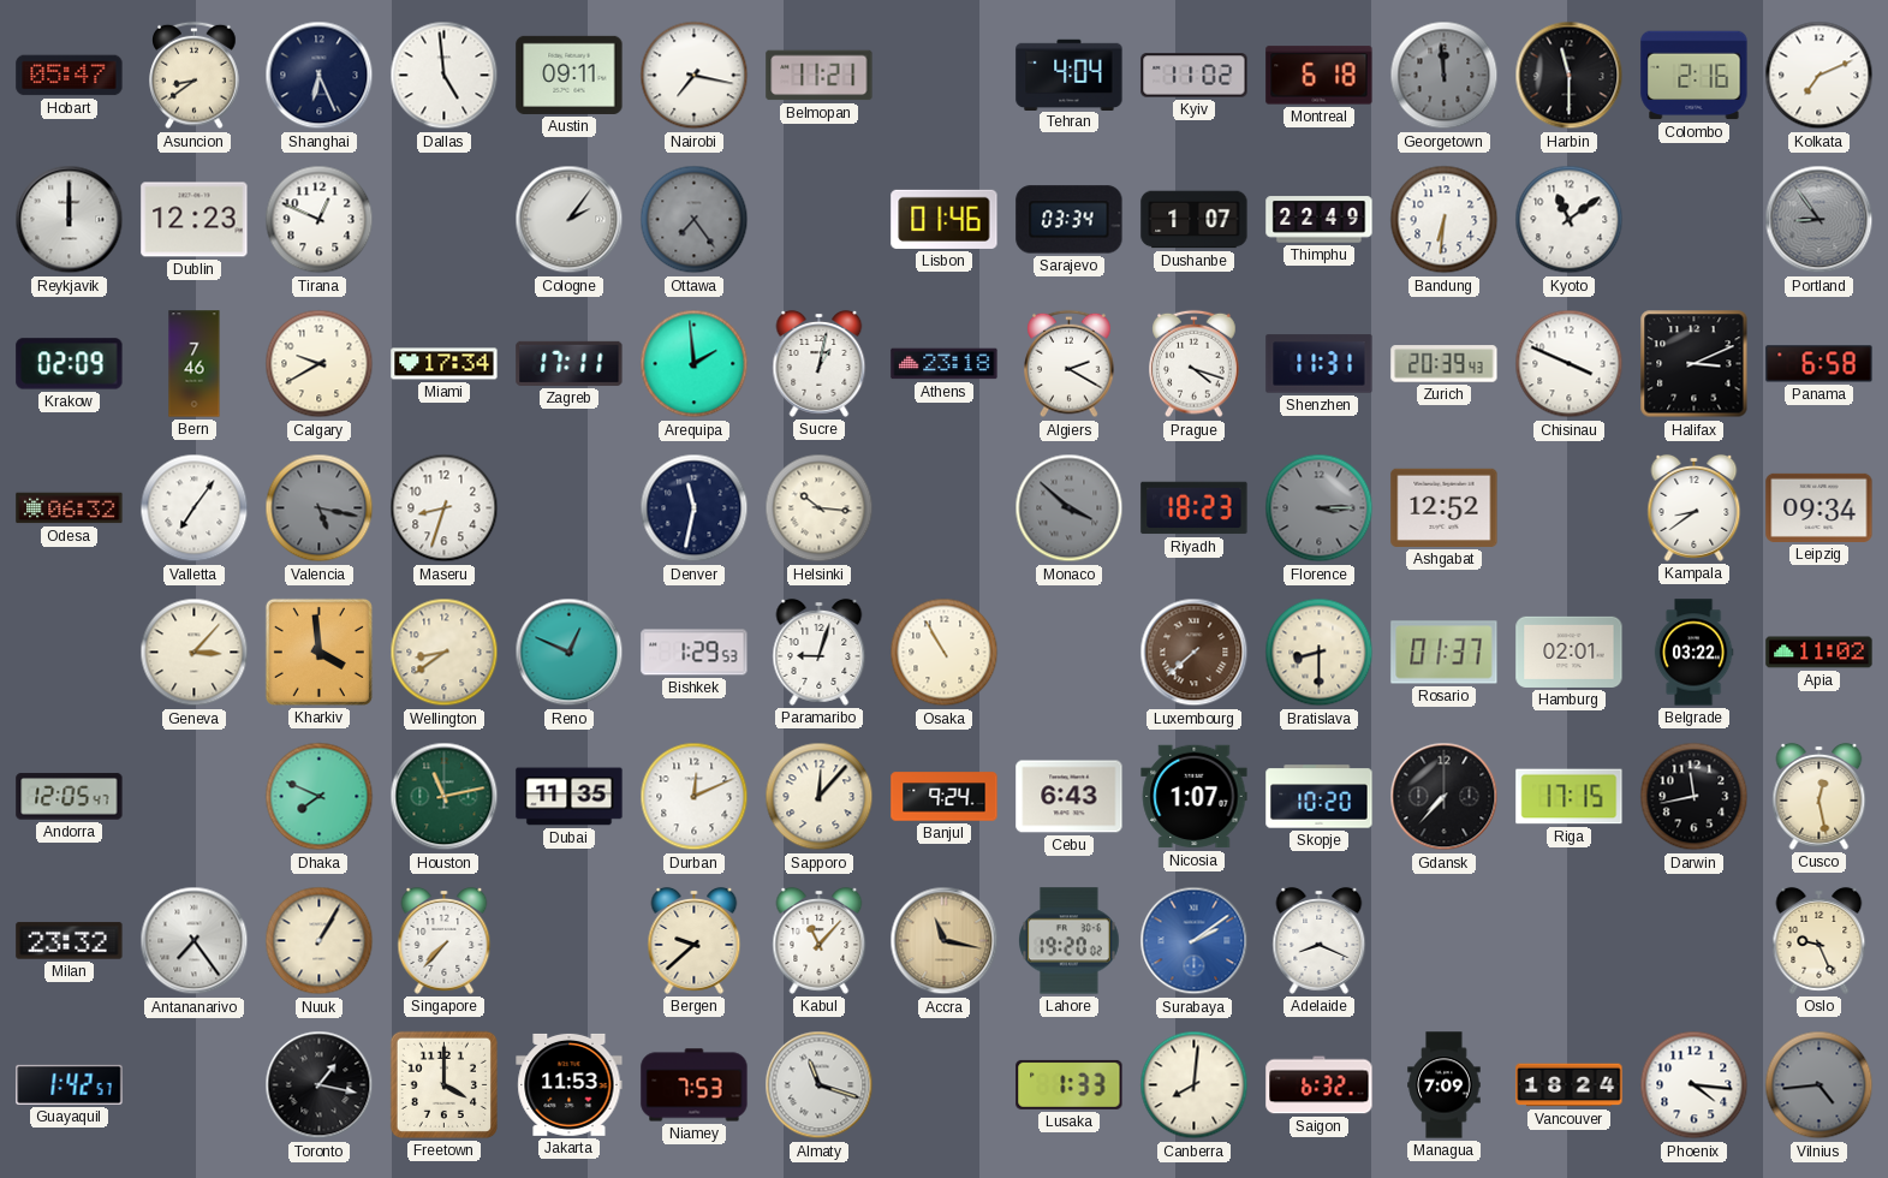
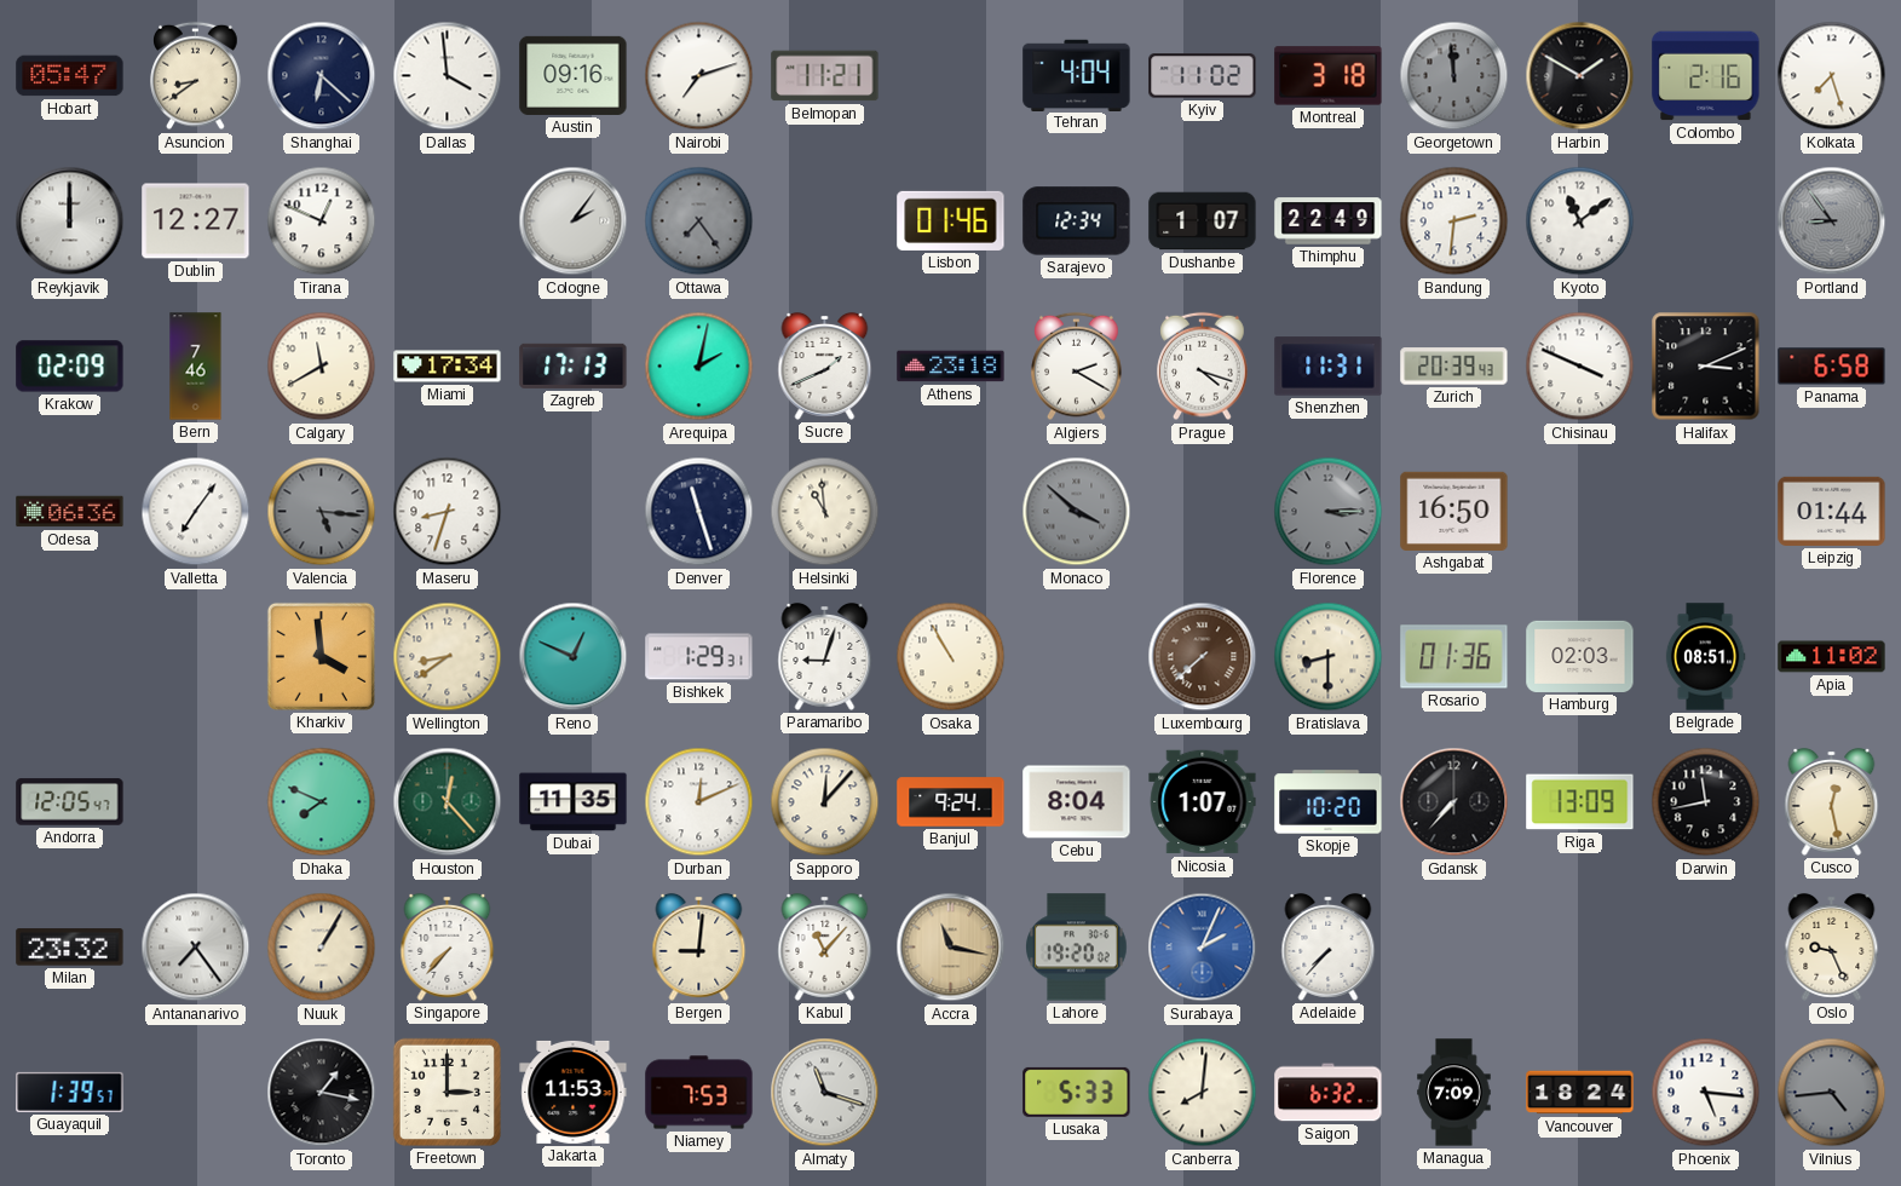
Shanghai: 6:26 -> 6:22 (322, 76)
Dallas: 4:59 -> 3:59 (448, 76)
Austin: 09:11 -> 09:16 (574, 75)
Nairobi: 7:17 -> 7:12 (699, 76)
Montreal: 6:18 -> 3:18 (1329, 76)
Harbin: 11:30 -> 1:50 (1580, 76)
Kolkata: 7:11 -> 7:27 (1832, 76)
Dublin: 12:23 -> 12:27 (196, 221)
Sarajevo: 03:34 -> 12:34 (1077, 221)
Bandung: 6:31 -> 2:31 (1454, 221)
Calgary: 9:40 -> 11:40 (322, 367)
Zagreb: 17:11 -> 17:13 (574, 365)
Arequipa: 1:59 -> 2:02 (699, 367)
Sucre: 1:02 -> 1:41 (825, 365)
Odesa: 06:32 -> 06:36 (70, 512)
Valencia: 5:17 -> 5:16 (322, 512)
Denver: 11:32 -> 11:27 (699, 512)
Helsinki: 10:16 -> 10:59 (825, 512)
Riyadh: 18:23 -> none (1195, 508)
Ashgabat: 12:52 -> 16:50 (1454, 511)
Kampala: 8:39 -> none (1695, 507)
Leipzig: 09:34 -> 01:44 (1832, 511)
Geneva: 3:07 -> none (195, 653)
Bishkek: 1:29:53 -> 1:29:31 (699, 657)
Rosario: 01:37 -> 01:36 (1454, 657)
Hamburg: 02:01 -> 02:03 (1580, 656)
Belgrade: 03:22 -> 08:51 (1705, 657)
Houston: 11:13 -> 12:23 (448, 802)
Cebu: 6:43 -> 8:04 (1077, 802)
Riga: 17:15 -> 13:09 (1580, 802)
Bergen: 9:38 -> 9:01 (699, 946)
Surabaya: 2:09 -> 2:04 (1203, 948)
Adelaide: 8:19 -> 7:37 (1329, 946)
Guayaquil: 1:42 -> 1:39 (70, 1092)
Freetown: 4:00 -> 3:00 (447, 1092)
Lusaka: 1:33 -> 5:33 (1077, 1092)
Phoenix: 4:16 -> 5:16 (1706, 1093)
